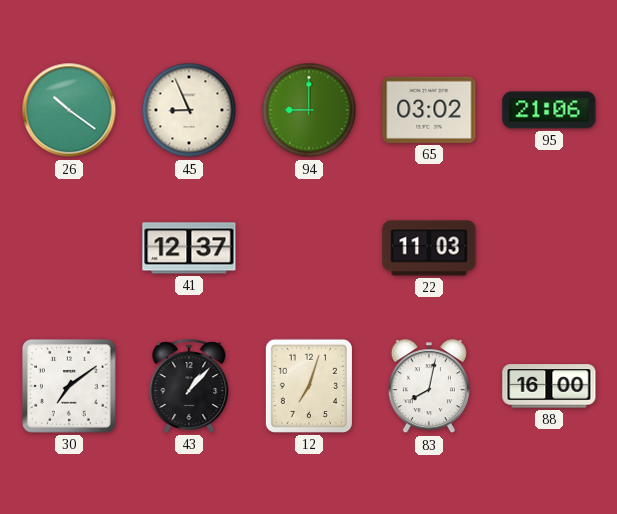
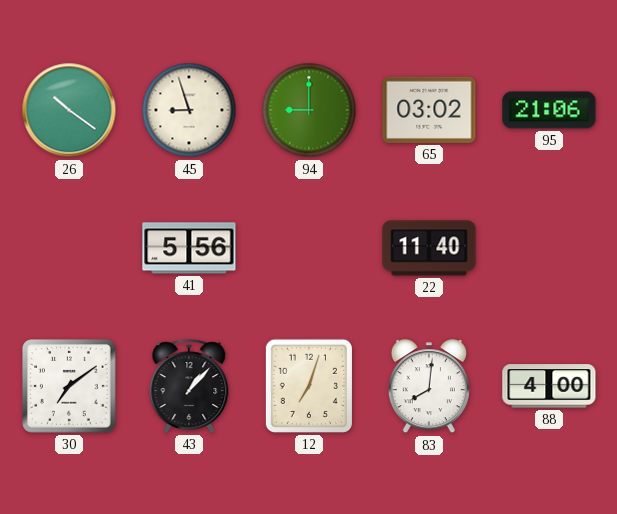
45: 8:56 -> 8:57 (189, 110)
41: 12:37 -> 5:56 (189, 248)
22: 11:03 -> 11:40 (429, 248)
83: 8:02 -> 8:01 (429, 387)
88: 16:00 -> 4:00 (549, 386)
